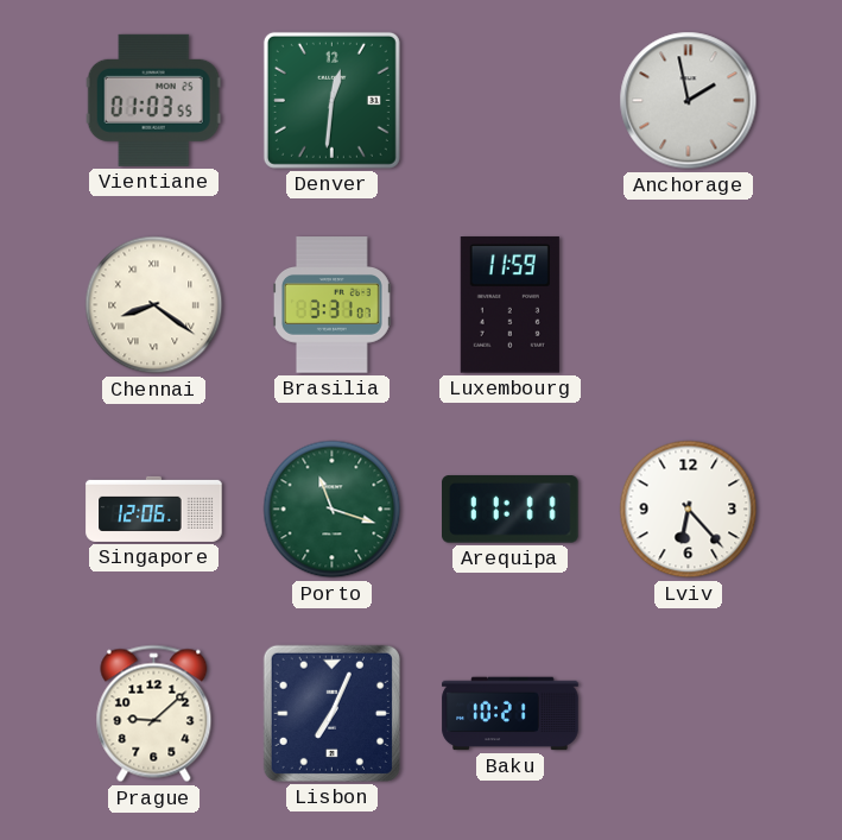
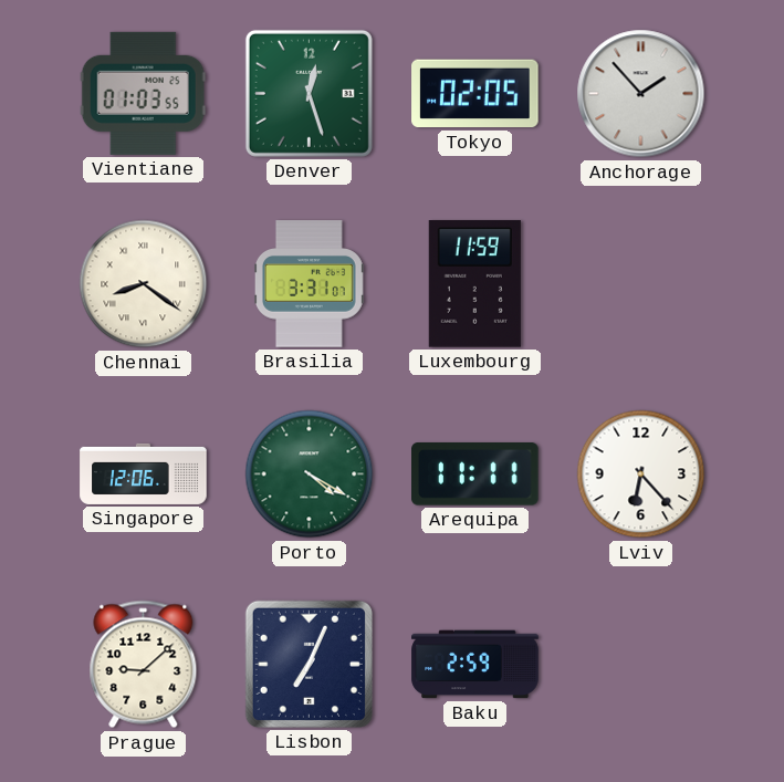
Denver: 12:31 -> 12:27 (309, 93)
Tokyo: none -> 02:05 (475, 94)
Anchorage: 1:58 -> 1:53 (641, 94)
Porto: 11:18 -> 4:20 (310, 475)
Baku: 10:21 -> 2:59 (475, 665)
